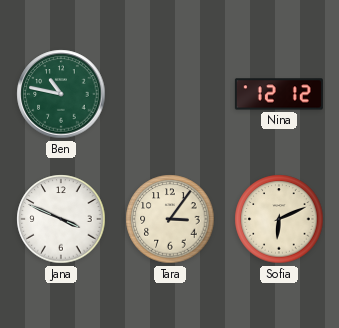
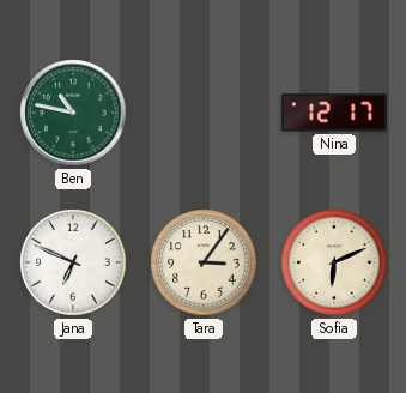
Nina: 12:12 -> 12:17 (334, 113)
Jana: 3:49 -> 6:49 (73, 262)
